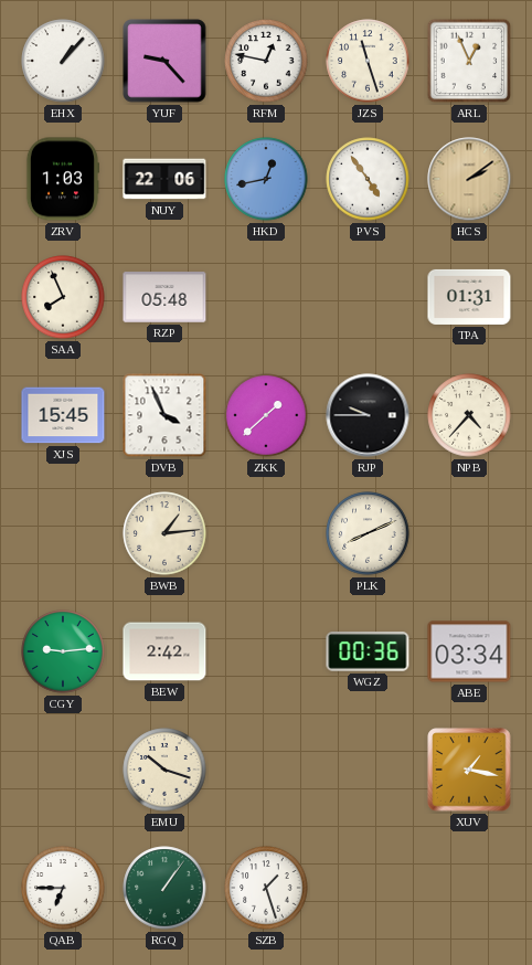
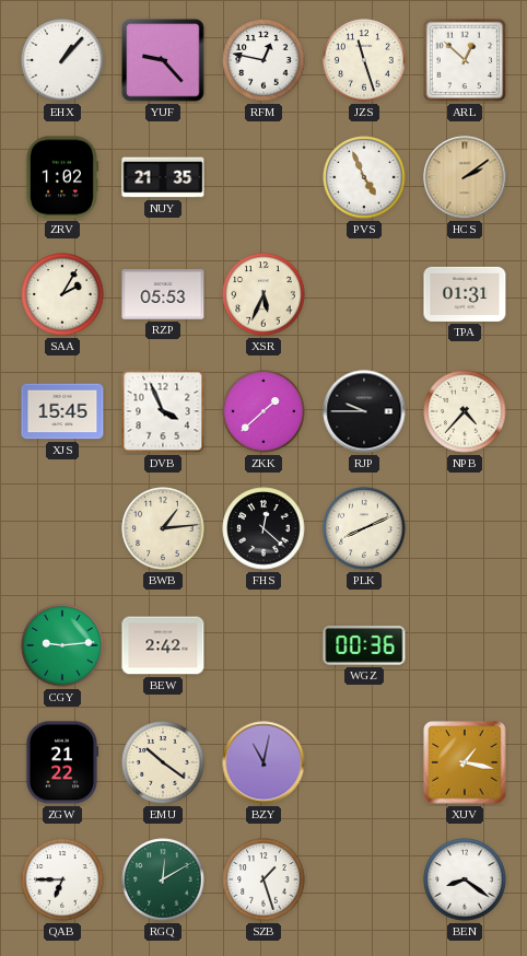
ARL: 12:56 -> 12:52 (465, 60)
ZRV: 1:03 -> 1:02 (61, 177)
NUY: 22:06 -> 21:35 (163, 177)
HKD: 12:43 -> none (266, 179)
PVS: 4:54 -> 4:56 (364, 177)
SAA: 7:56 -> 2:05 (62, 294)
RZP: 05:48 -> 05:53 (163, 294)
XSR: none -> 5:34 (263, 294)
FHS: none -> 12:22 (263, 528)
ABE: 03:34 -> none (469, 651)
ZGW: none -> 21:22 (61, 762)
EMU: 10:18 -> 10:21 (163, 762)
BZY: none -> 11:02 (263, 762)
RGQ: 1:06 -> 12:10 (163, 879)
BEN: none -> 8:21 (465, 879)
